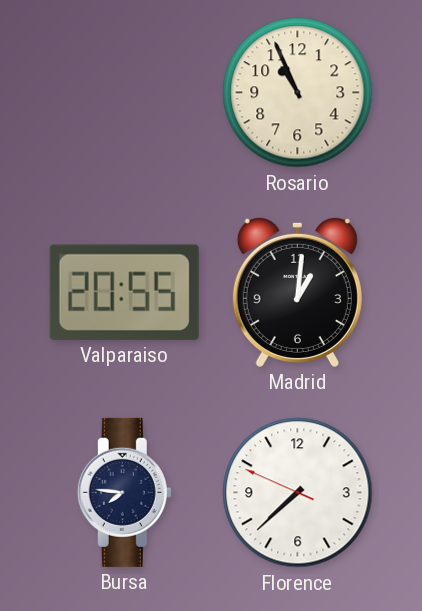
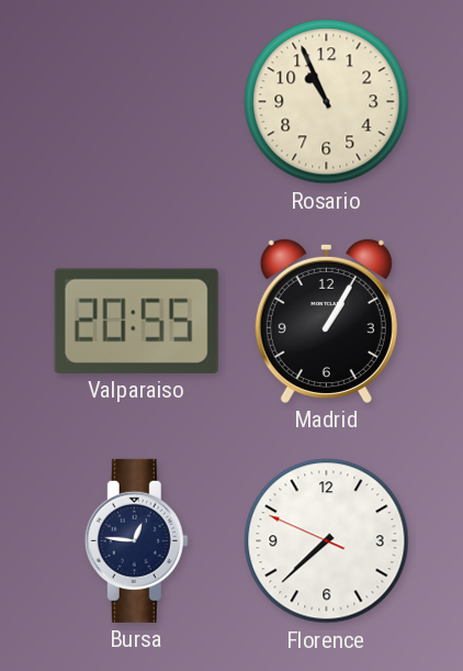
Madrid: 1:01 -> 1:05 (326, 321)
Bursa: 7:46 -> 12:46 (136, 540)
